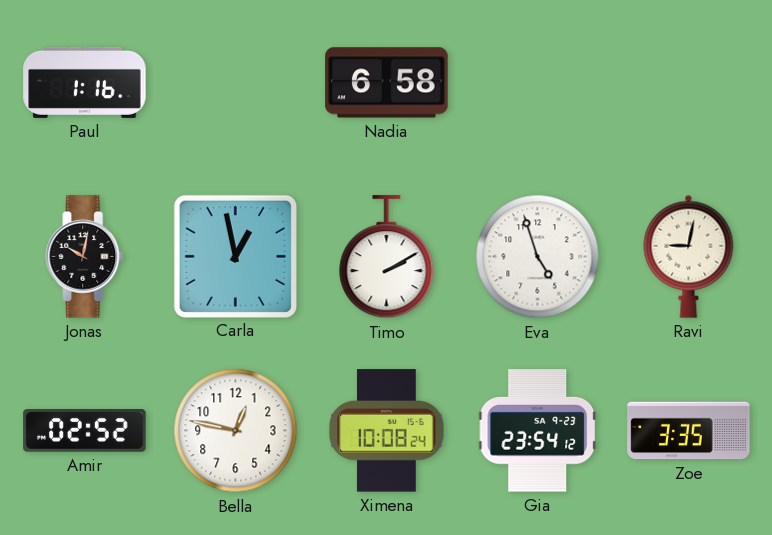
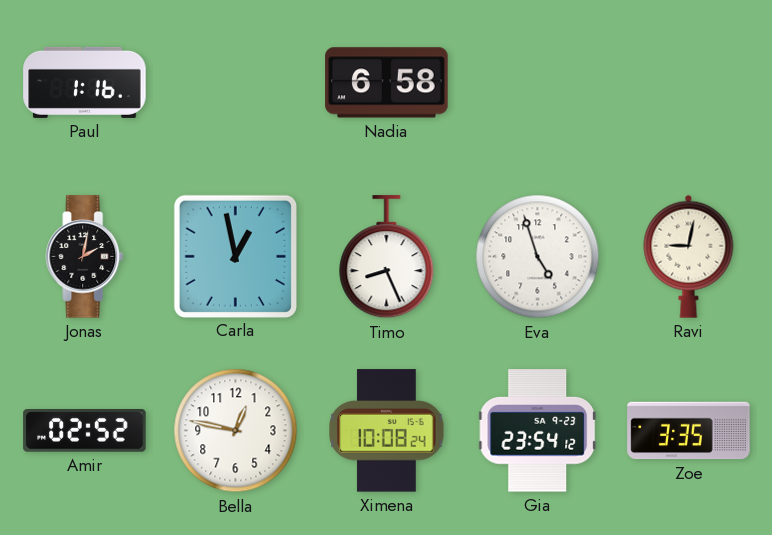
Jonas: 10:02 -> 2:02 (85, 257)
Timo: 2:10 -> 8:26 (387, 257)
